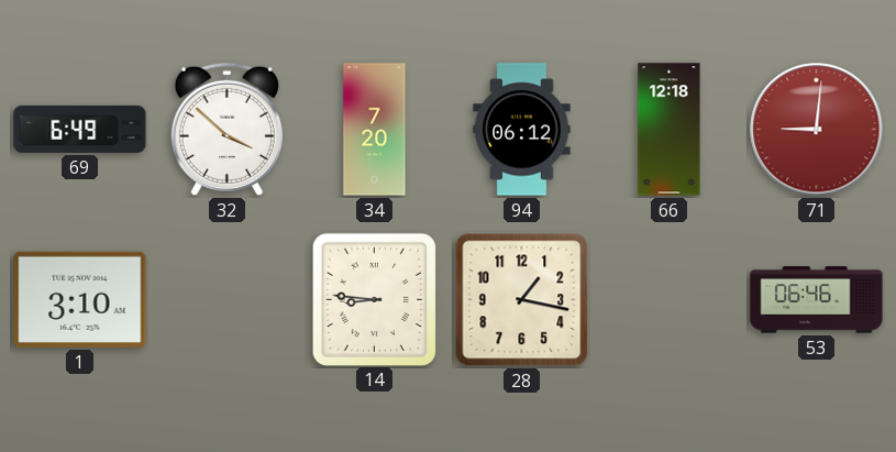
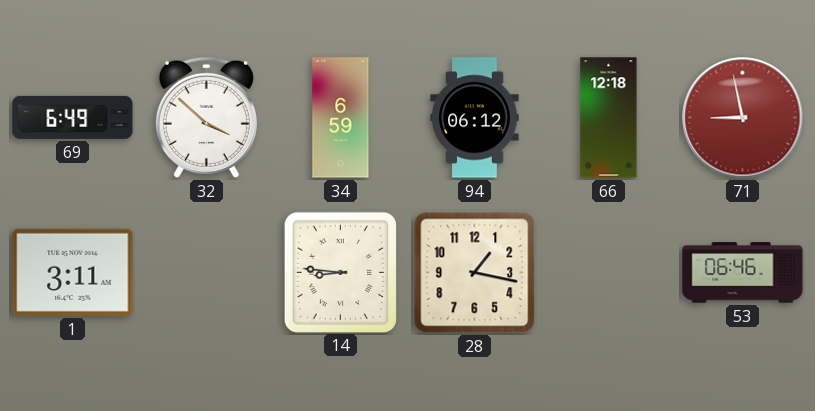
34: 7:20 -> 6:59 (341, 118)
71: 9:01 -> 8:58 (743, 118)
1: 3:10 -> 3:11 (73, 272)
